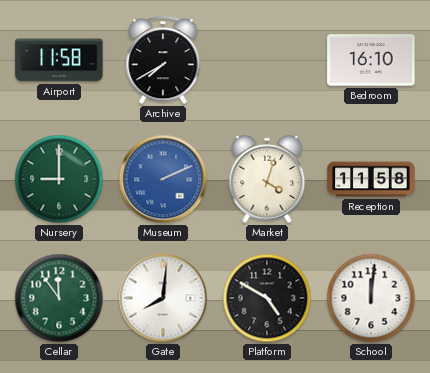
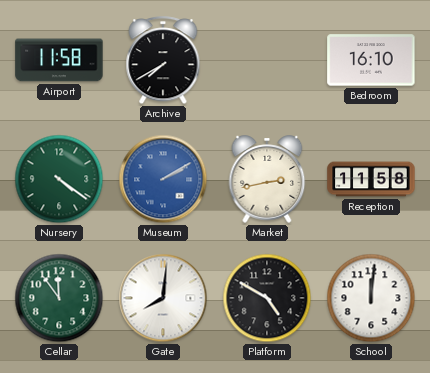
Nursery: 9:00 -> 4:21 (59, 179)
Museum: 2:11 -> 2:10 (163, 179)
Market: 4:03 -> 2:43 (267, 179)
